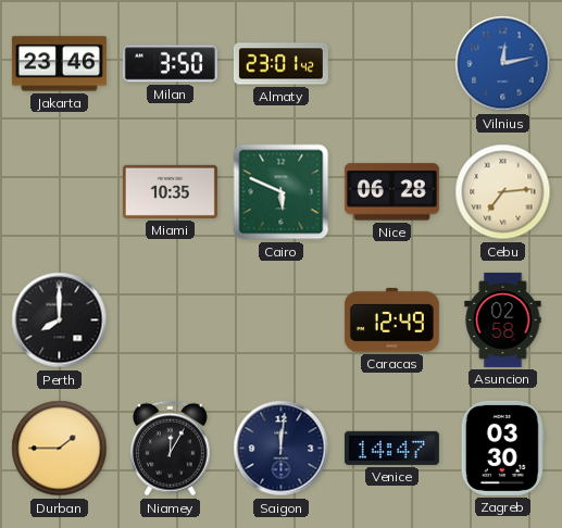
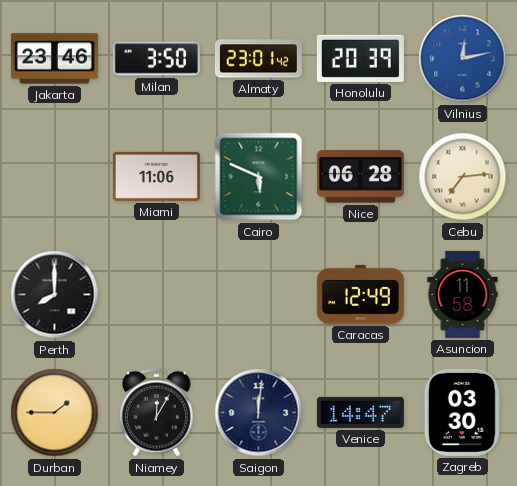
Honolulu: none -> 20:39 (360, 58)
Miami: 10:35 -> 11:06 (156, 176)
Asuncion: 02:58 -> 11:58 (463, 294)
